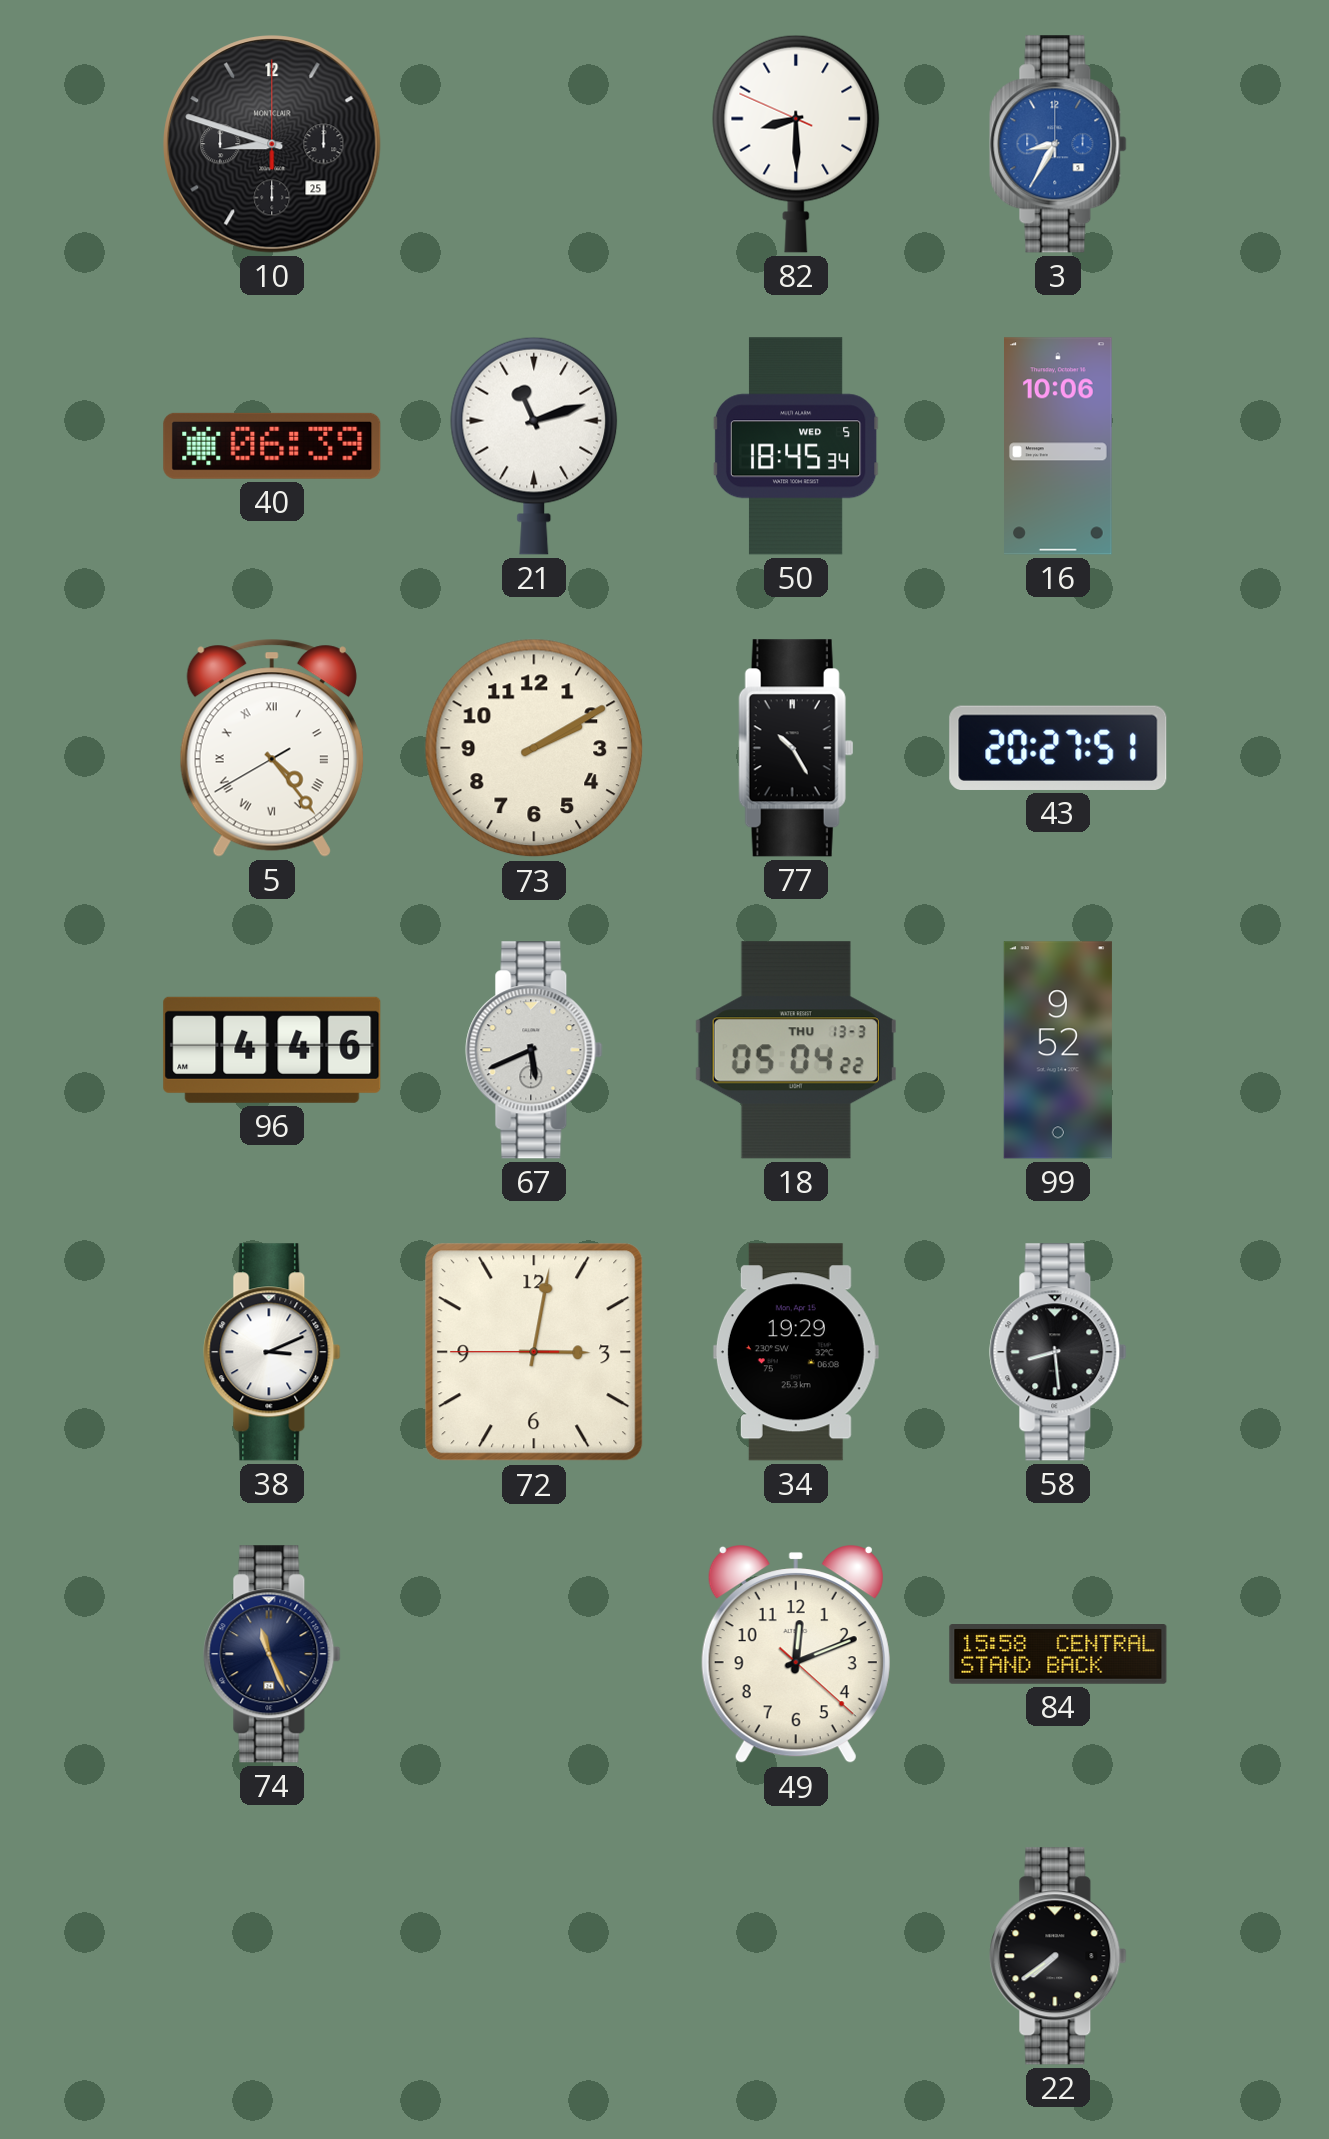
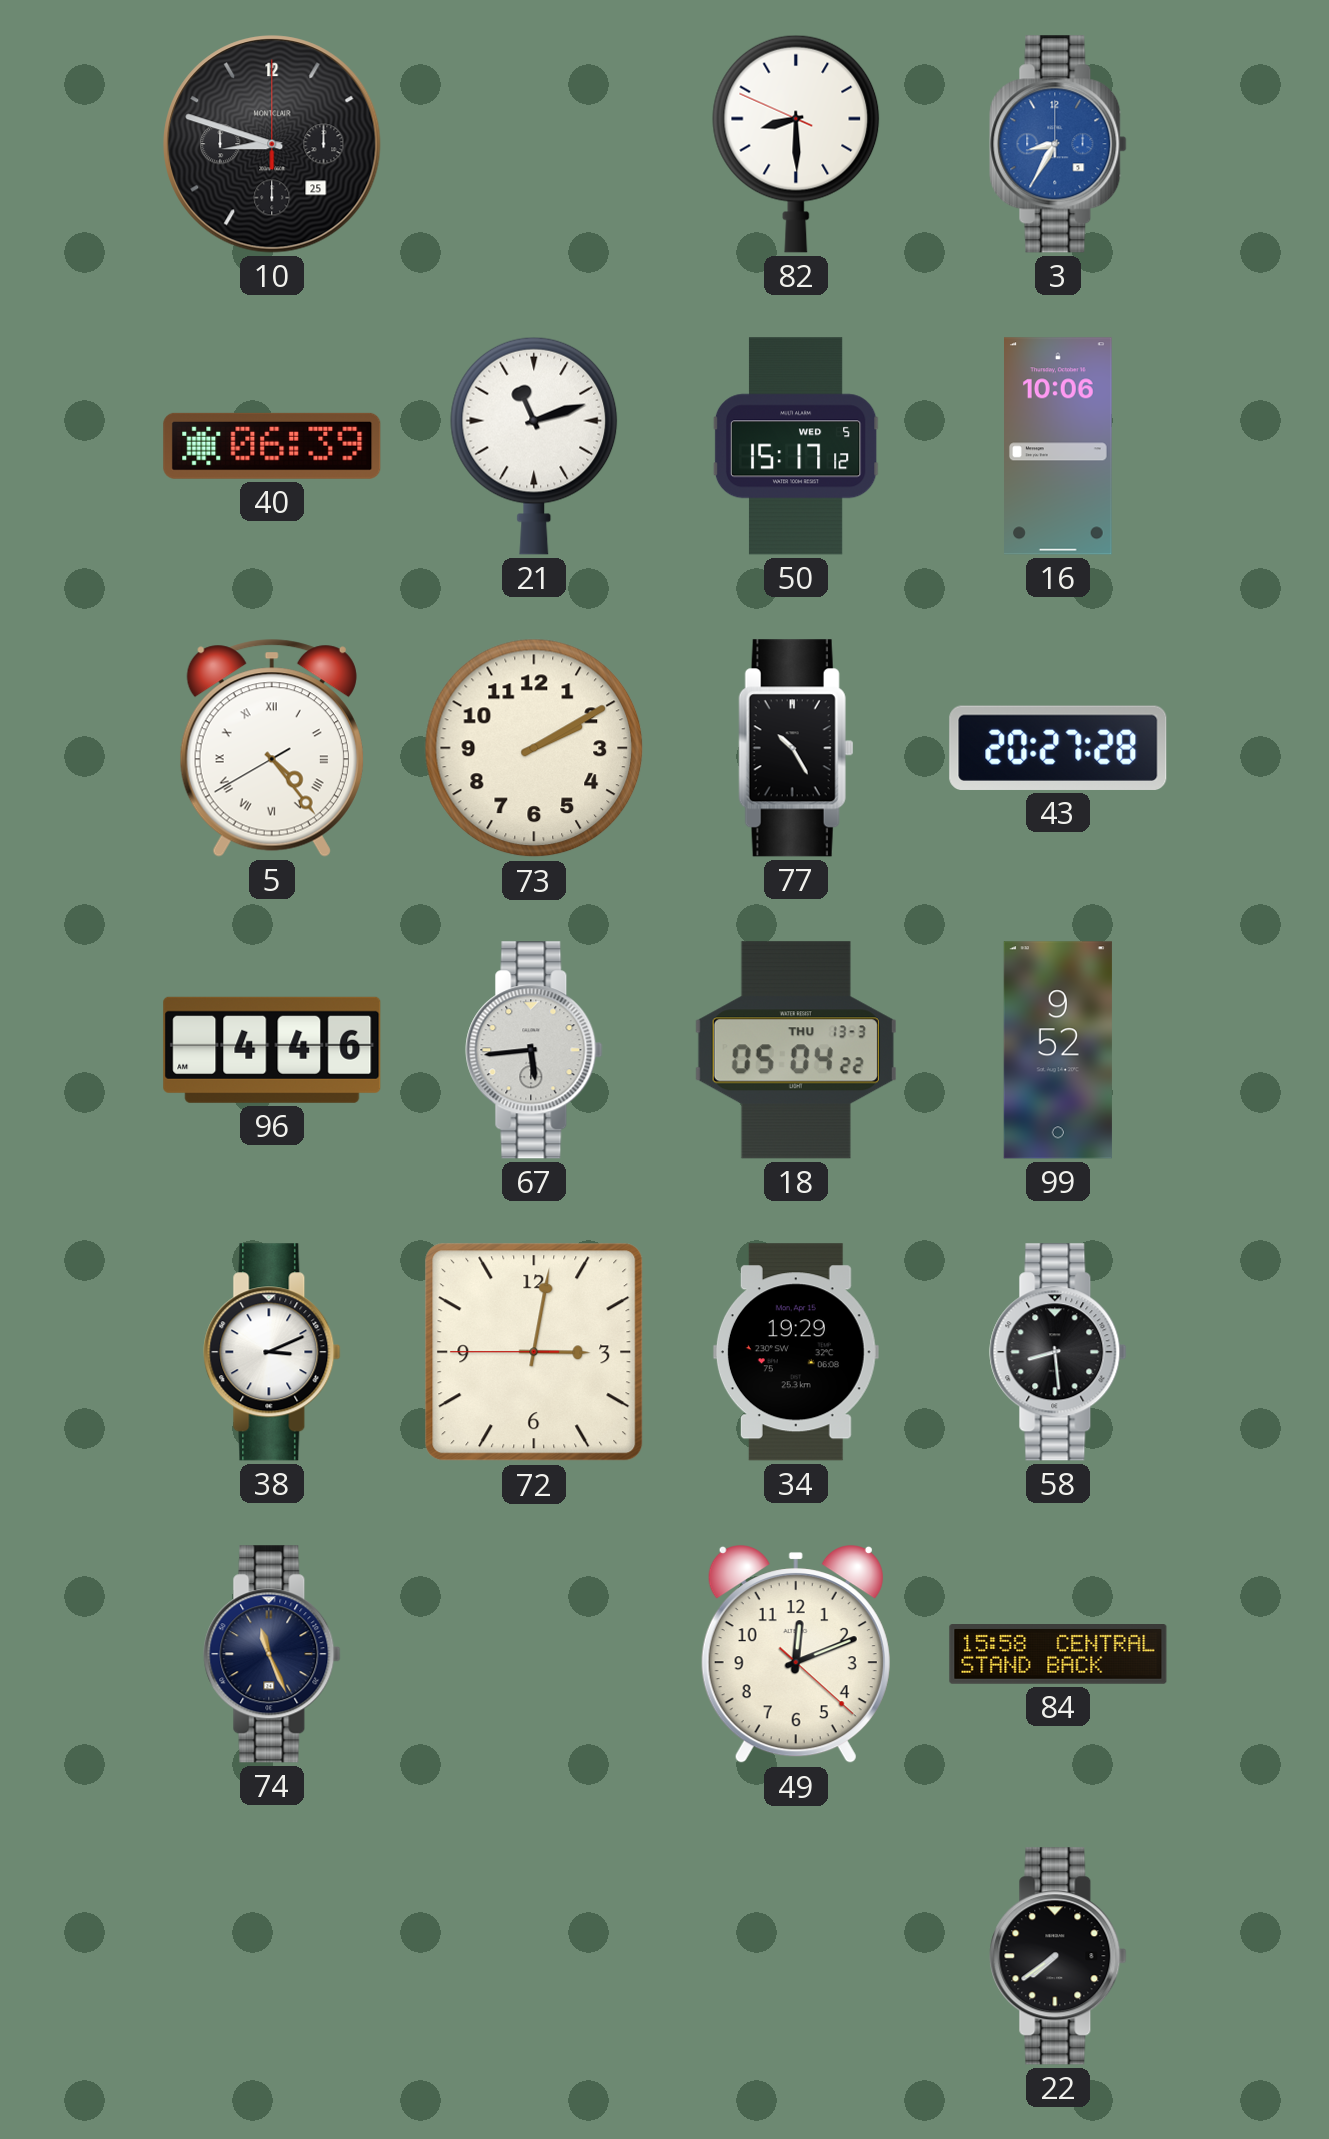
50: 18:45 -> 15:17 (796, 446)
43: 20:27:51 -> 20:27:28 (1058, 748)
67: 5:41 -> 5:44 (534, 1050)
